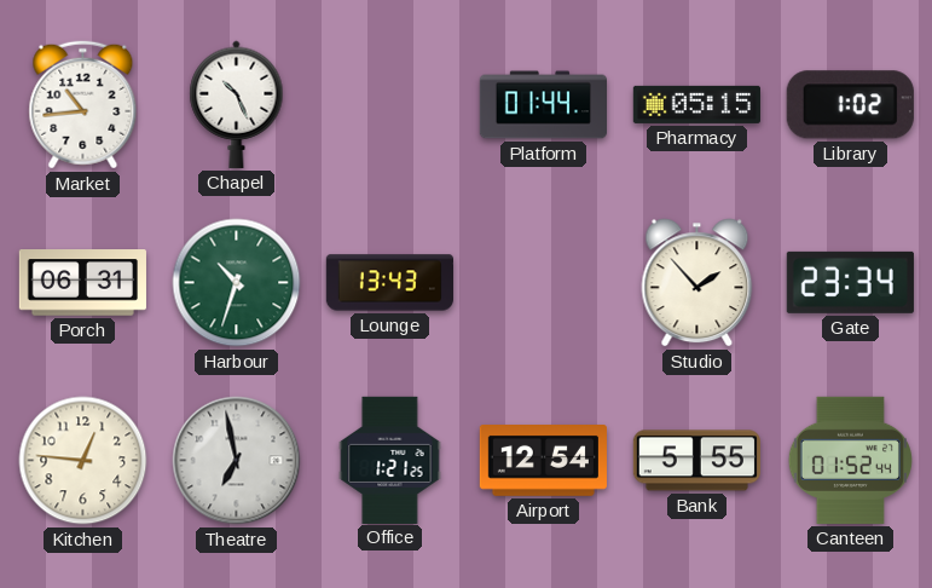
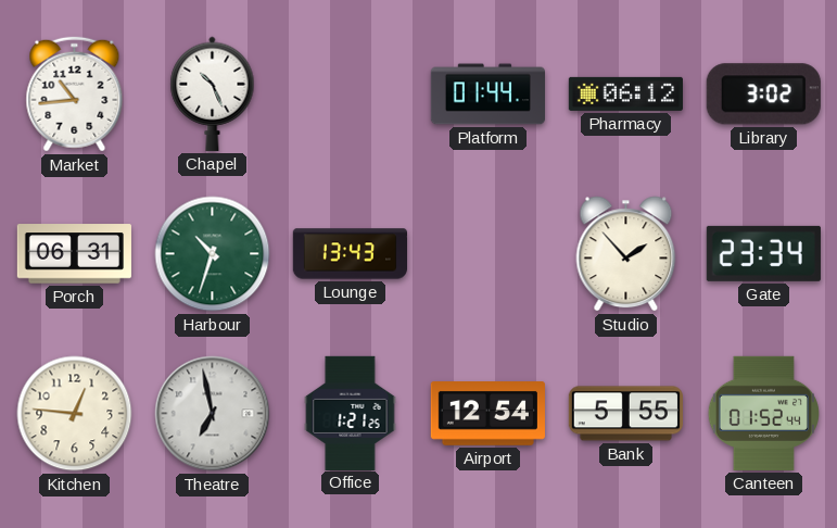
Pharmacy: 05:15 -> 06:12 (625, 93)
Library: 1:02 -> 3:02 (763, 95)
